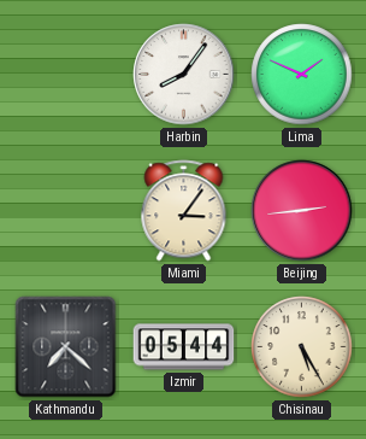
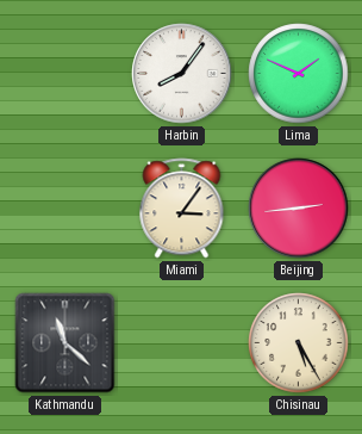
Kathmandu: 7:22 -> 11:22 (65, 343)
Izmir: 05:44 -> none (184, 347)
